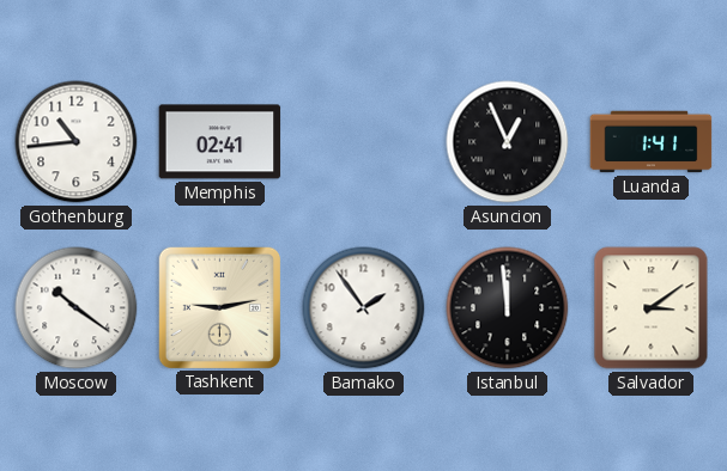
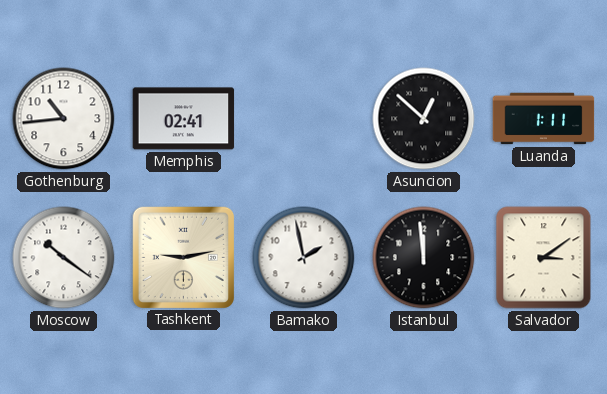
Asuncion: 12:56 -> 12:52 (424, 119)
Luanda: 1:41 -> 1:11 (544, 119)
Bamako: 1:54 -> 1:58 (304, 258)
